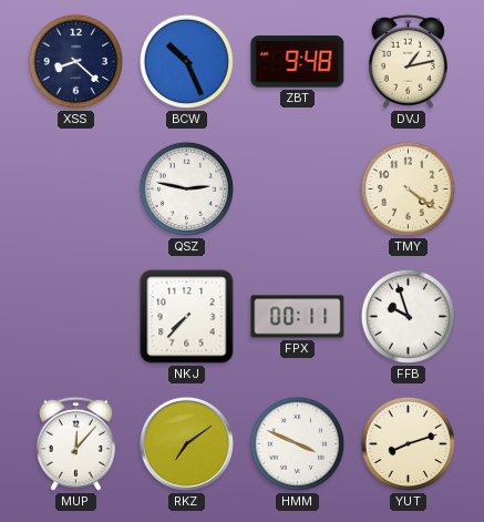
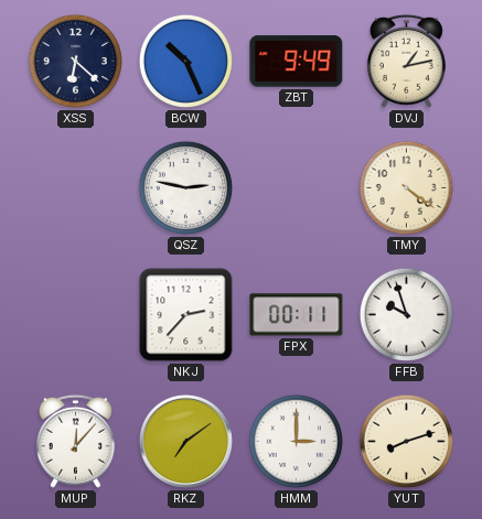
XSS: 8:22 -> 6:22 (75, 61)
ZBT: 9:48 -> 9:49 (297, 62)
NKJ: 7:37 -> 2:37 (186, 315)
HMM: 3:49 -> 3:00 (296, 441)
